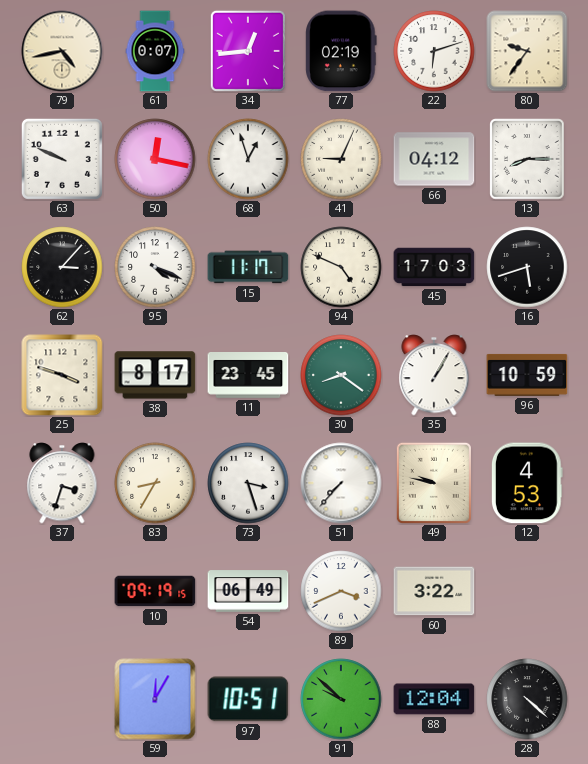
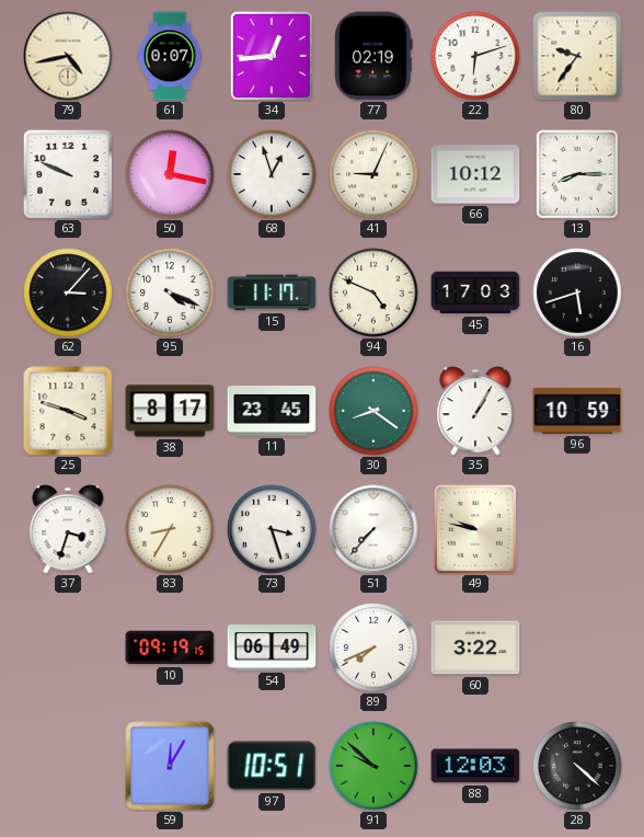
66: 04:12 -> 10:12 (475, 174)
12: 4:53 -> none (527, 483)
89: 3:41 -> 7:41 (373, 647)
88: 12:04 -> 12:03 (475, 766)
